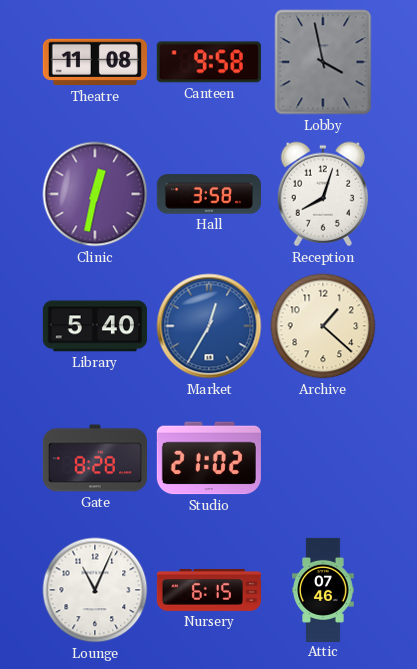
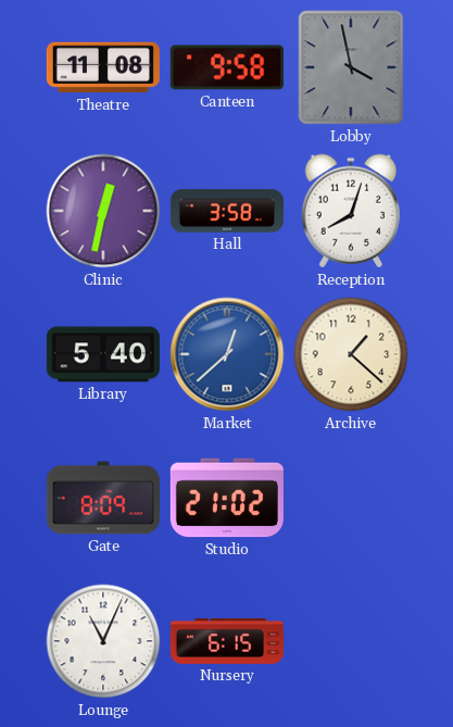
Market: 12:35 -> 12:38 (227, 354)
Gate: 8:28 -> 8:09 (103, 498)
Attic: 07:46 -> none (323, 589)
